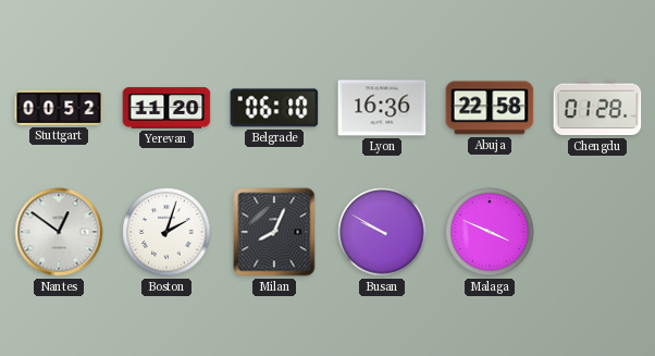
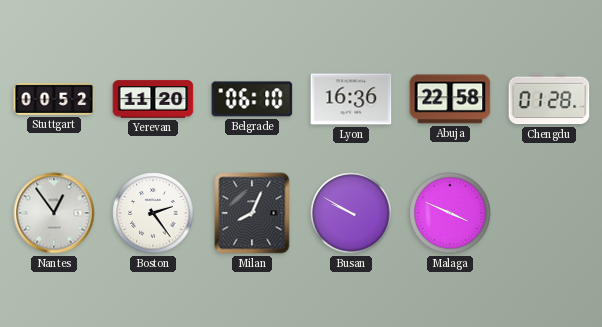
Nantes: 12:51 -> 12:54 (54, 213)
Boston: 2:03 -> 2:24 (153, 213)
